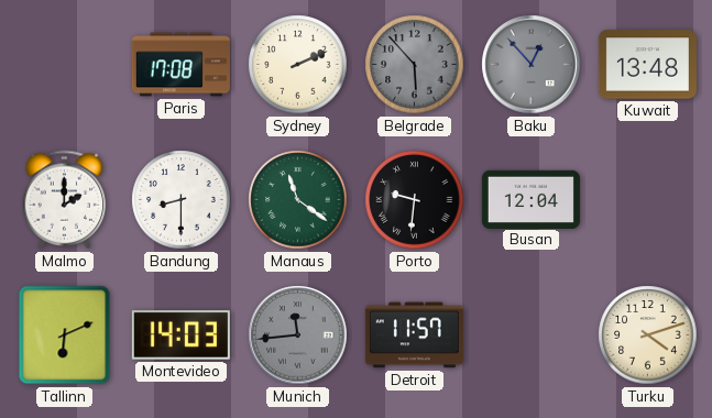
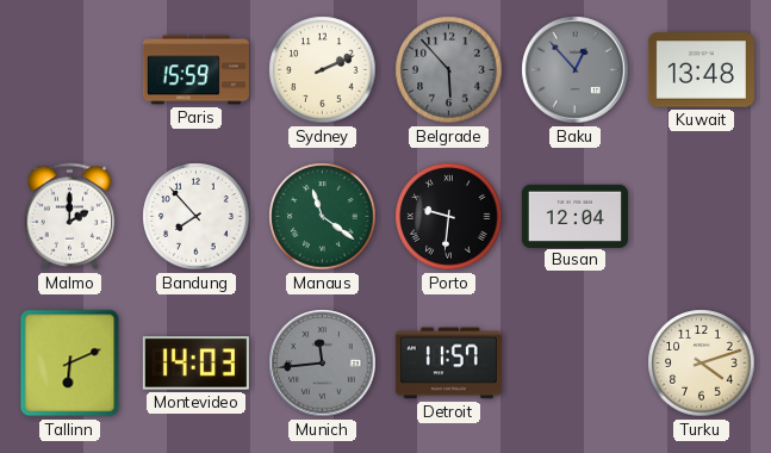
Paris: 17:08 -> 15:59 (195, 70)
Bandung: 8:30 -> 7:53 (197, 217)
